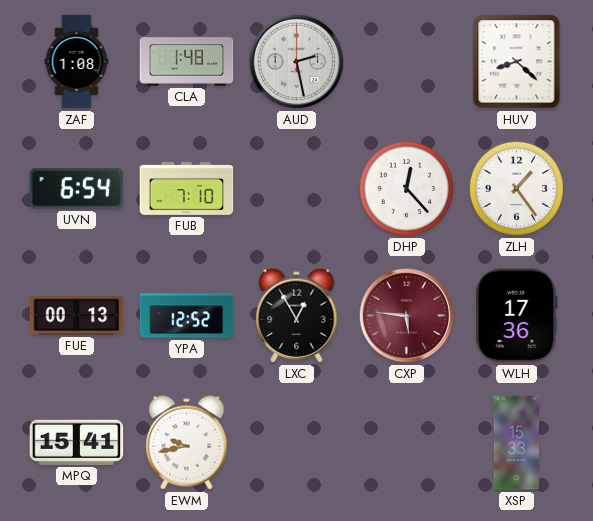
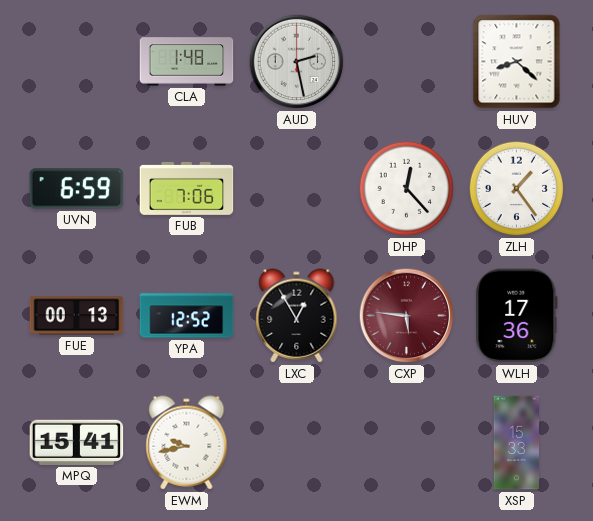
ZAF: 1:08 -> none (77, 62)
UVN: 6:54 -> 6:59 (77, 189)
FUB: 7:10 -> 7:06 (187, 188)
